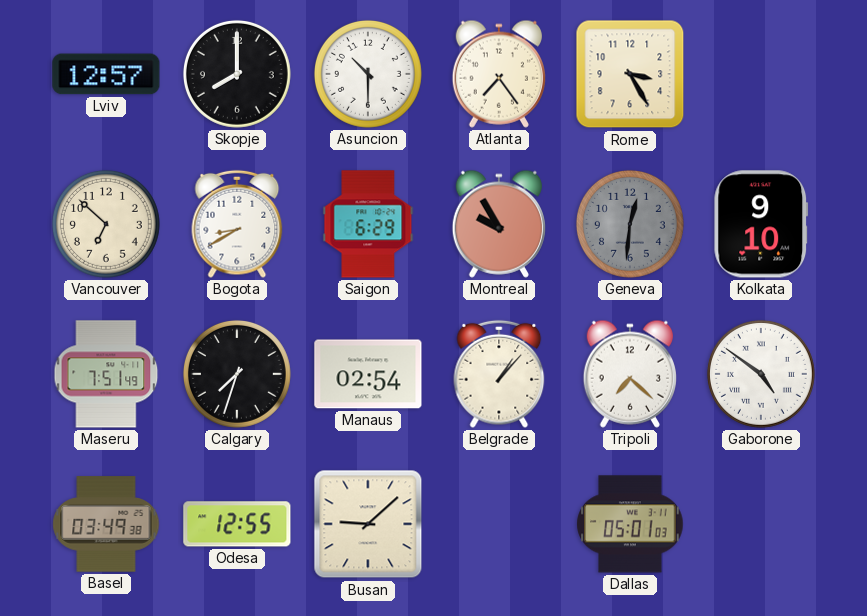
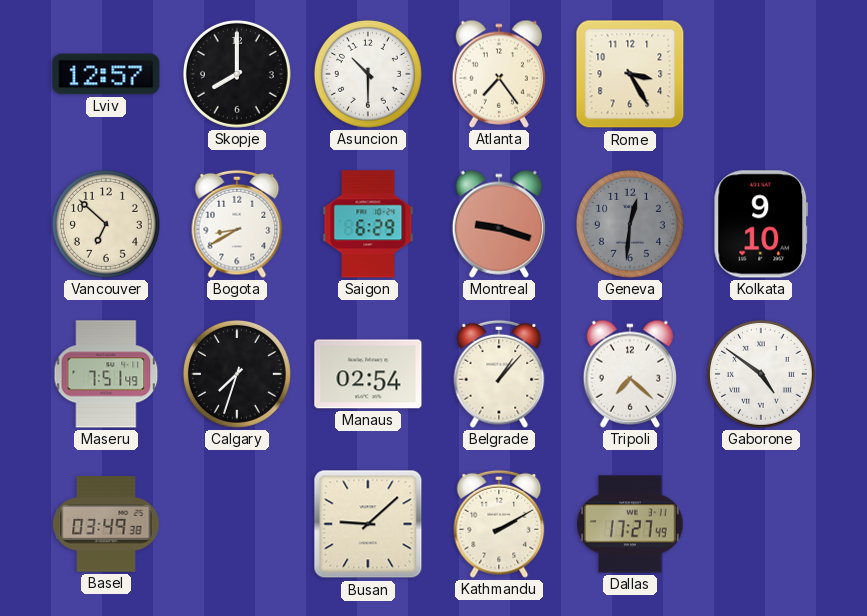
Montreal: 9:55 -> 9:18 (498, 224)
Odesa: 12:55 -> none (237, 524)
Kathmandu: none -> 2:10 (499, 524)
Dallas: 05:01 -> 17:27 (630, 524)
